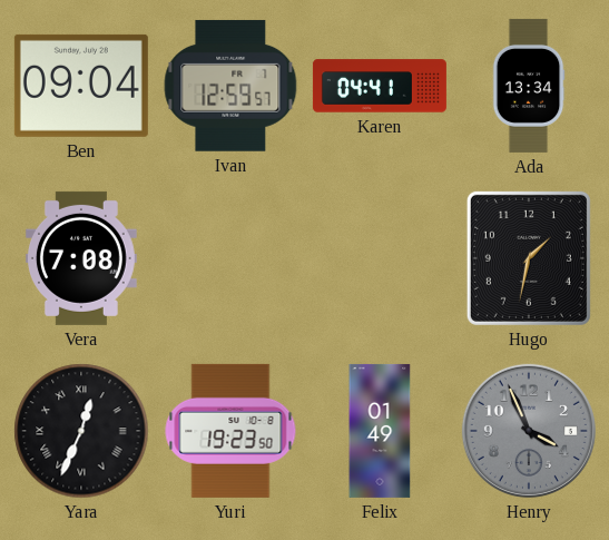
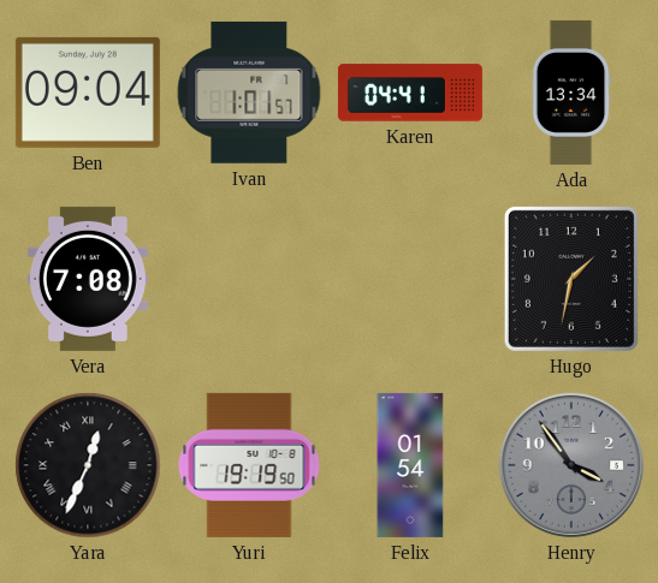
Ivan: 12:59 -> 1:01 (249, 93)
Yuri: 19:23 -> 19:19 (249, 465)
Felix: 01:49 -> 01:54 (410, 465)
Henry: 3:56 -> 3:54 (571, 465)
